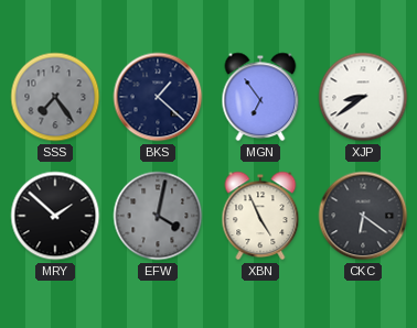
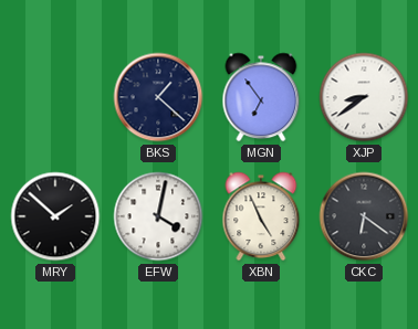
SSS: 7:24 -> none (55, 97)
EFW dial: grey -> white (158, 216)
